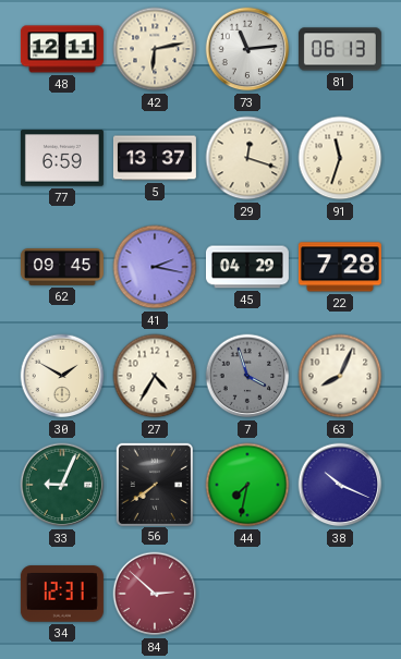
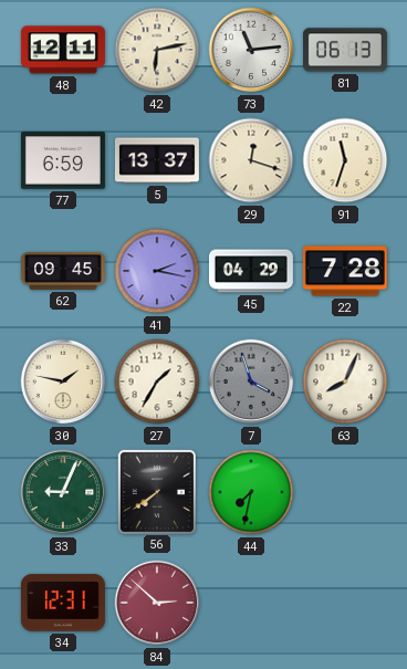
30: 1:50 -> 1:47 (63, 381)
27: 4:35 -> 1:35 (157, 381)
38: 10:19 -> none (340, 485)
